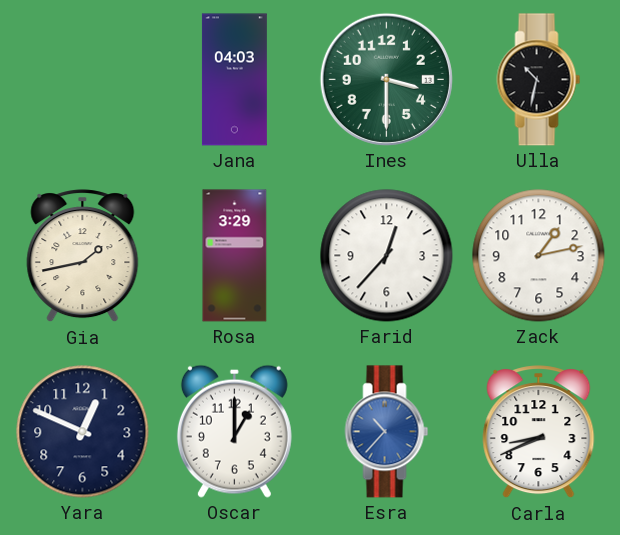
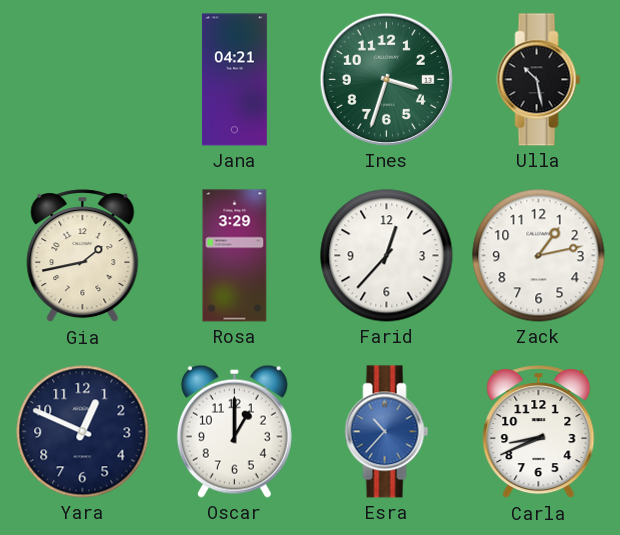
Jana: 04:03 -> 04:21 (234, 80)
Ines: 3:30 -> 3:33 (386, 79)
Ulla: 10:32 -> 10:28 (539, 80)
